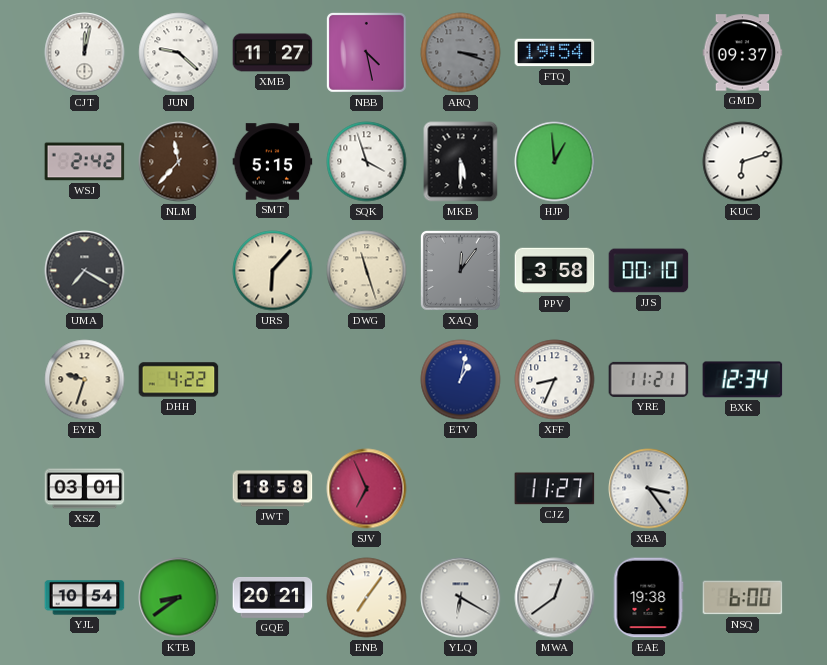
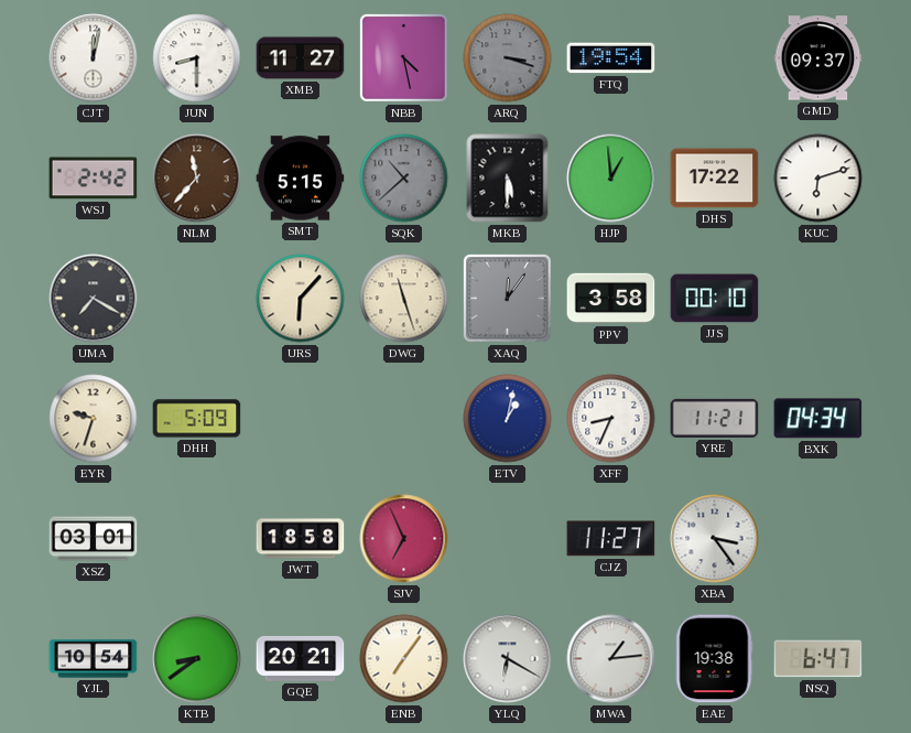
JUN: 9:22 -> 8:30 (197, 58)
SQK: 3:57 -> 10:38 (404, 179)
SQK dial: white -> grey (404, 179)
DHS: none -> 17:22 (715, 179)
DHH: 4:22 -> 5:09 (197, 419)
BXK: 12:34 -> 04:34 (818, 419)
MWA: 12:39 -> 1:14 (611, 659)
NSQ: 6:00 -> 6:47 (818, 659)
